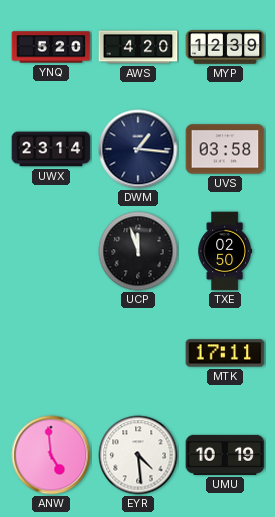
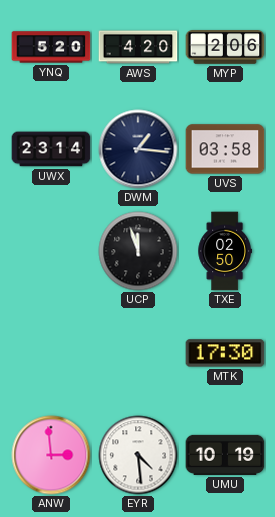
MYP: 12:39 -> 2:06 (225, 47)
MTK: 17:11 -> 17:30 (225, 353)
ANW: 4:59 -> 2:59 (51, 455)
